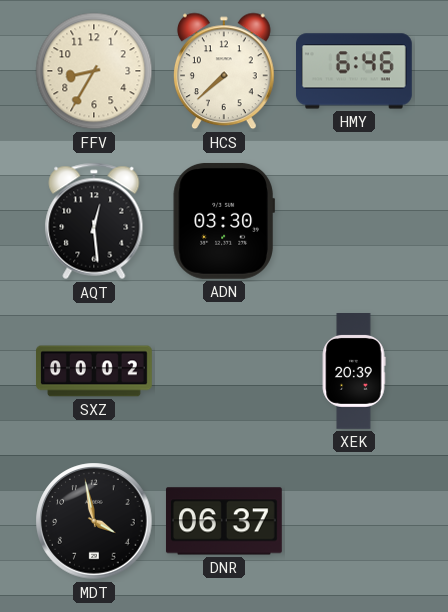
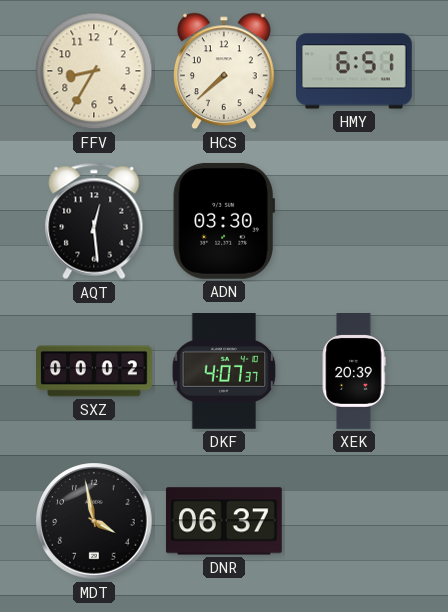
HMY: 6:46 -> 6:51 (355, 71)
DKF: none -> 4:07 (224, 372)
